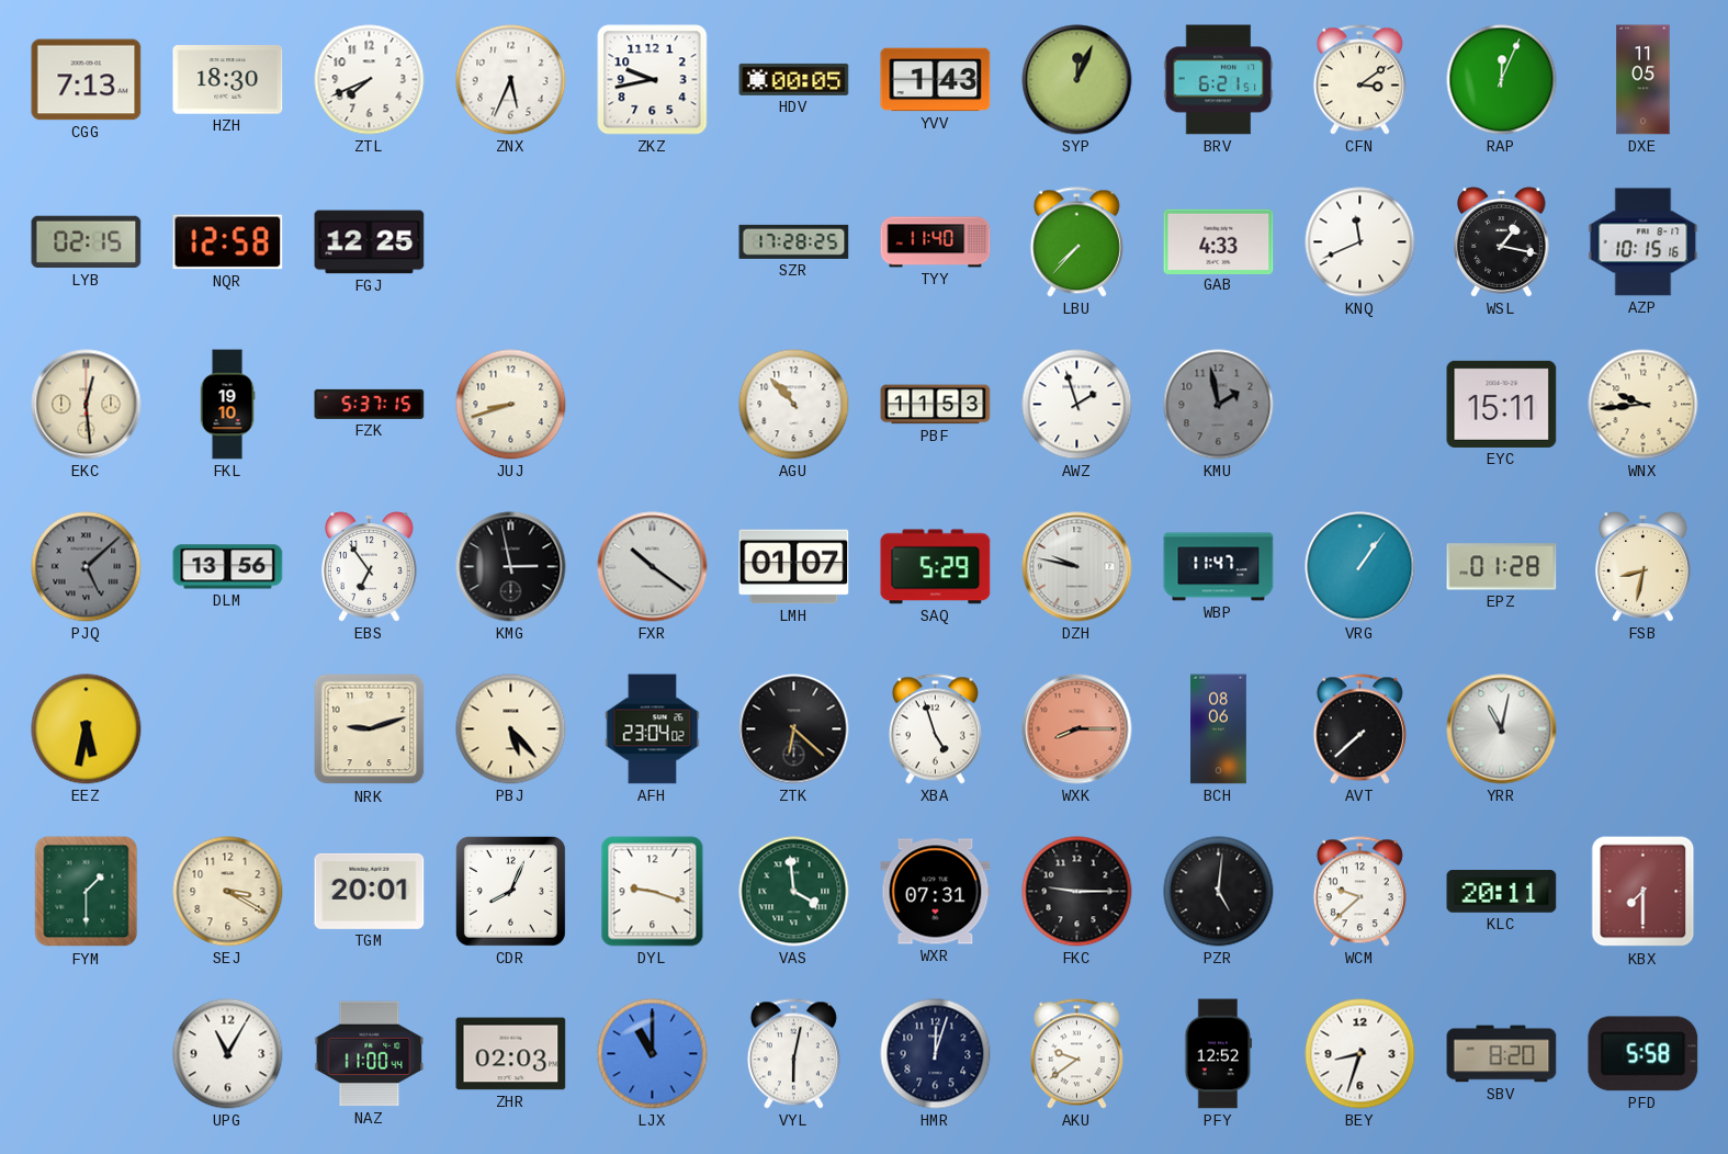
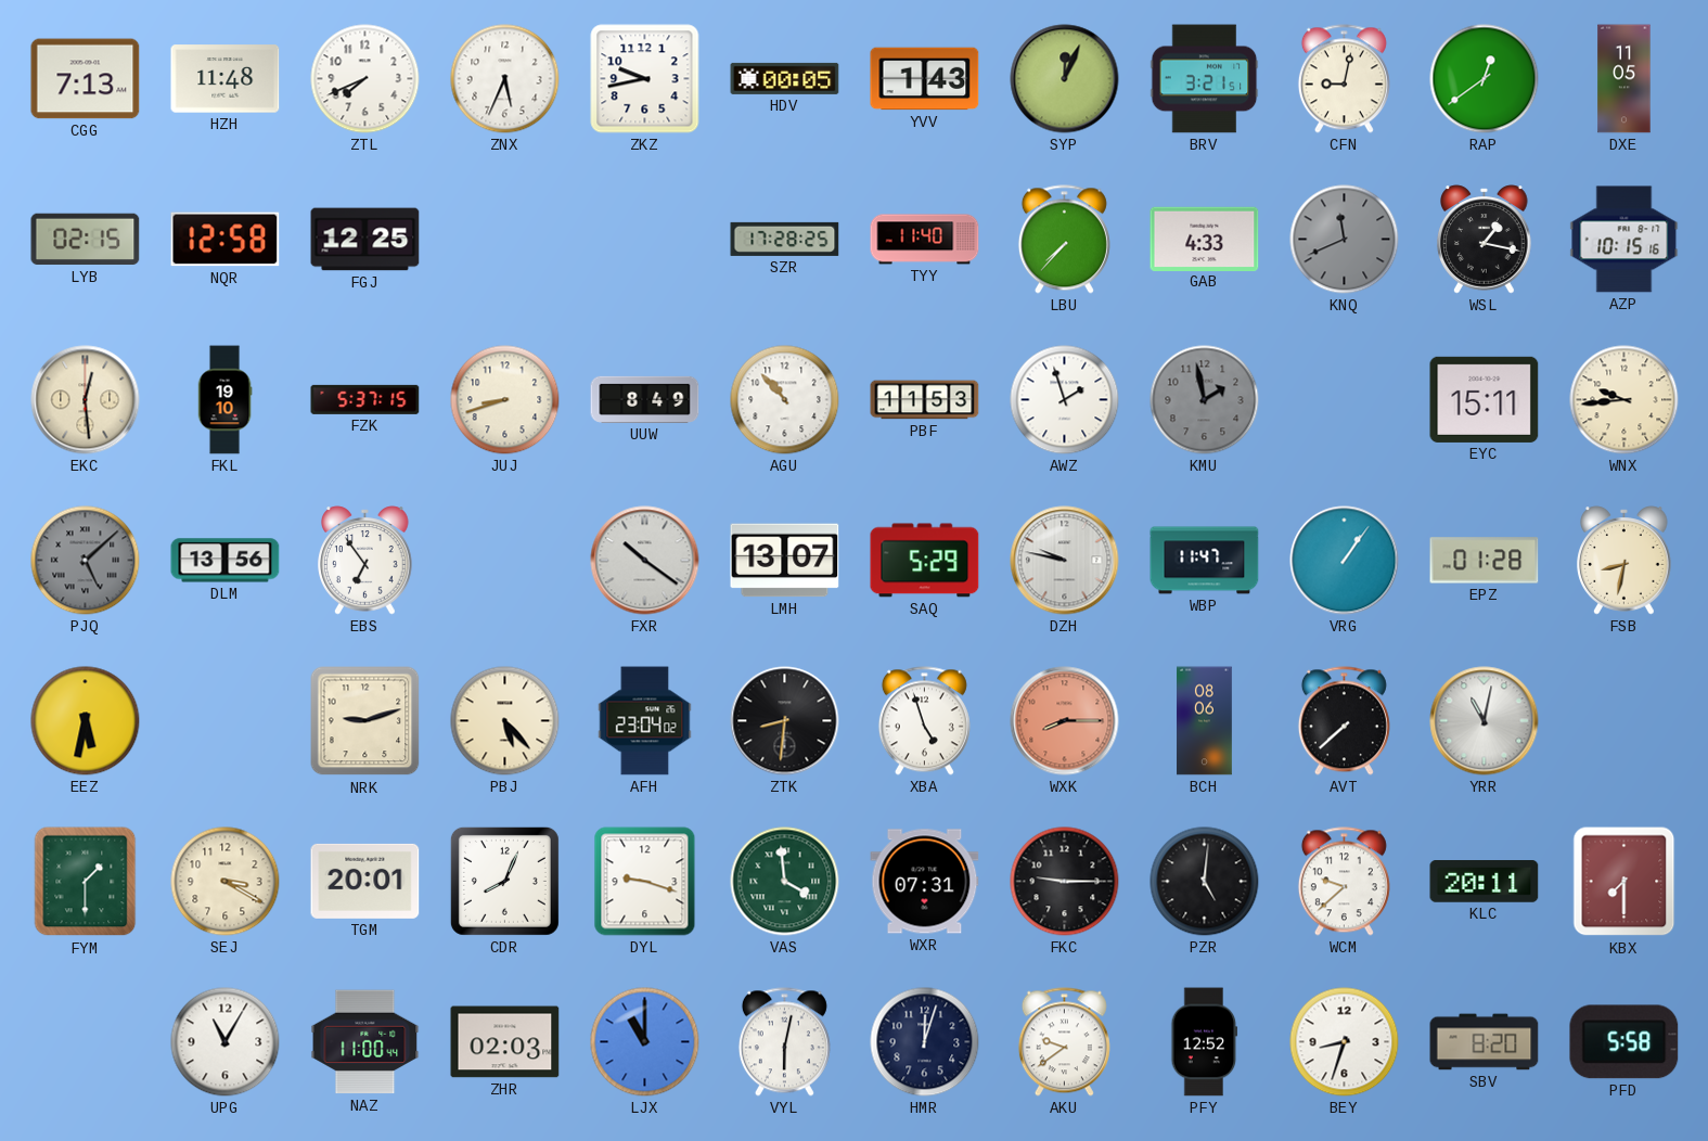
HZH: 18:30 -> 11:48 (226, 79)
BRV: 6:21 -> 3:21 (1205, 79)
CFN: 3:09 -> 9:02 (1344, 79)
RAP: 12:04 -> 12:39 (1485, 79)
KNQ dial: white -> grey (1345, 240)
UUW: none -> 8:49 (645, 399)
KMG: 2:58 -> none (511, 567)
LMH: 01:07 -> 13:07 (785, 561)
ZTK: 6:22 -> 8:31 (785, 721)
